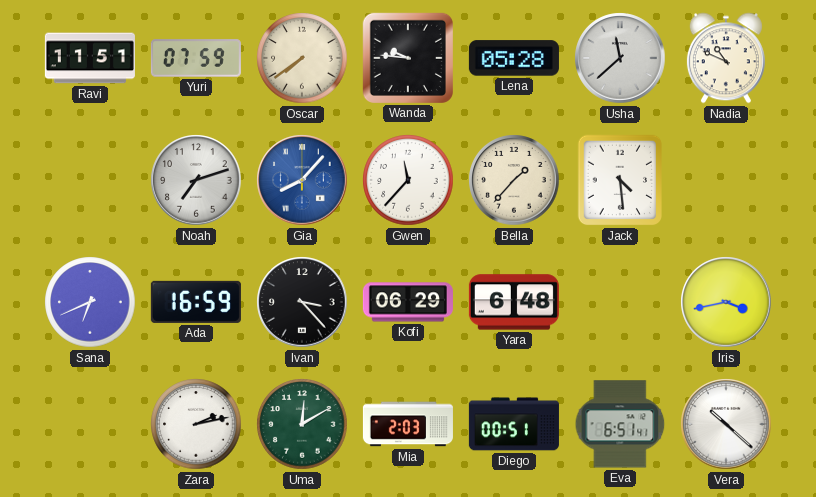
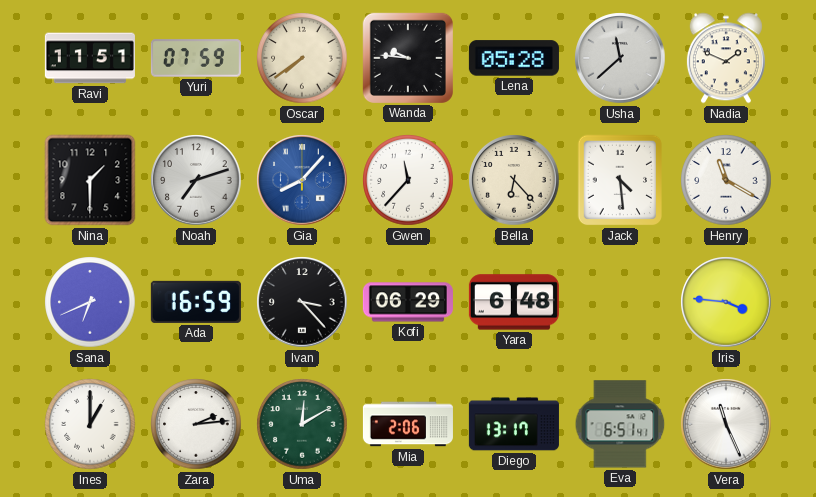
Nadia: 10:49 -> 1:49 (726, 58)
Nina: none -> 1:30 (90, 180)
Bella: 1:37 -> 6:23 (514, 180)
Henry: none -> 11:20 (726, 180)
Iris: 3:43 -> 3:46 (726, 302)
Ines: none -> 1:00 (90, 424)
Zara: 2:13 -> 2:14 (196, 424)
Mia: 2:03 -> 2:06 (408, 424)
Diego: 00:51 -> 13:17 (514, 424)
Vera: 10:22 -> 11:26 (726, 424)
